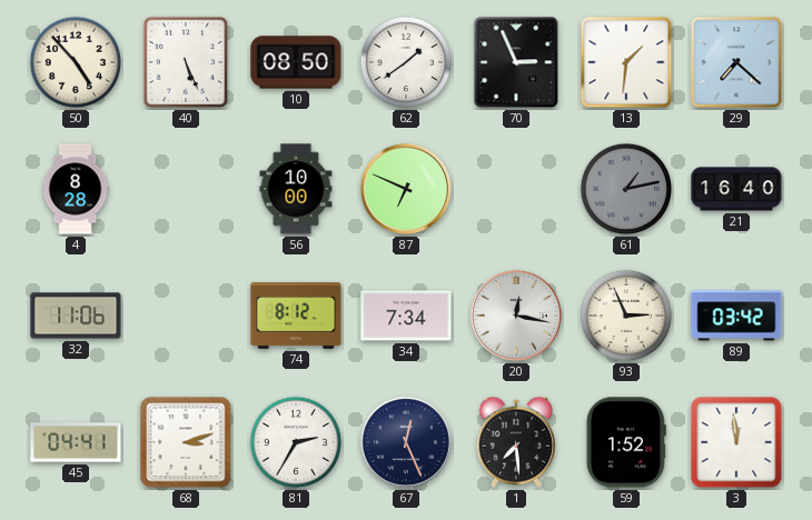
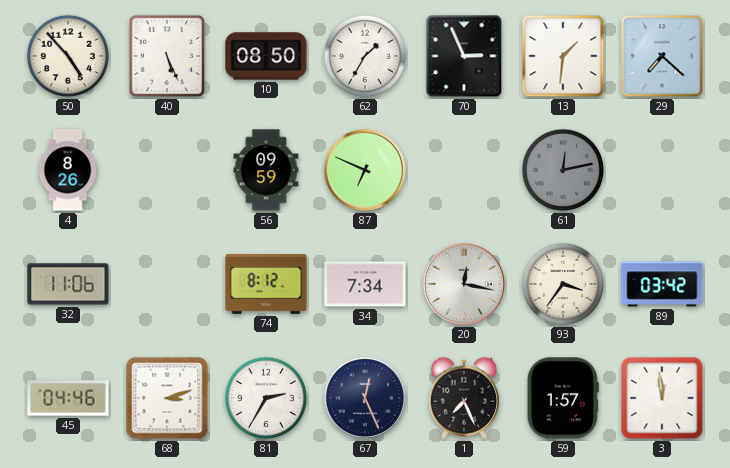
62: 1:39 -> 1:35 (365, 56)
4: 8:28 -> 8:26 (68, 170)
56: 10:00 -> 09:59 (266, 170)
61: 1:13 -> 12:13 (563, 170)
21: 16:40 -> none (736, 189)
93: 2:56 -> 3:36 (563, 284)
45: 04:41 -> 04:46 (68, 398)
1: 7:29 -> 7:26 (463, 398)
59: 1:52 -> 1:57 (563, 398)
